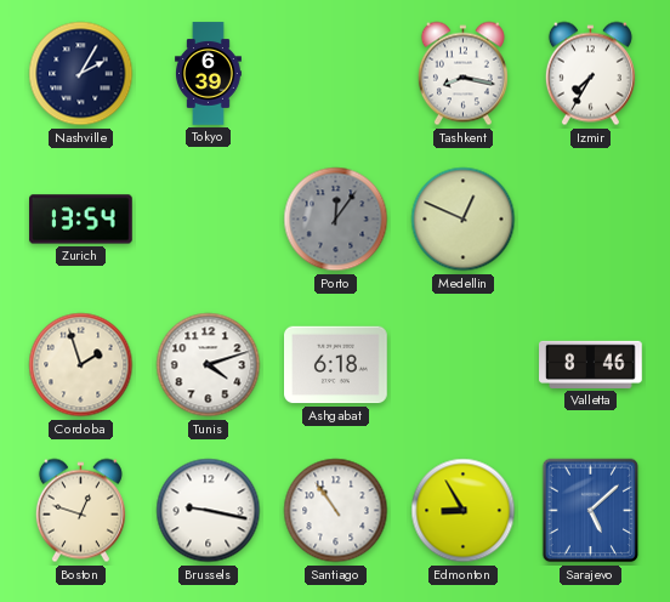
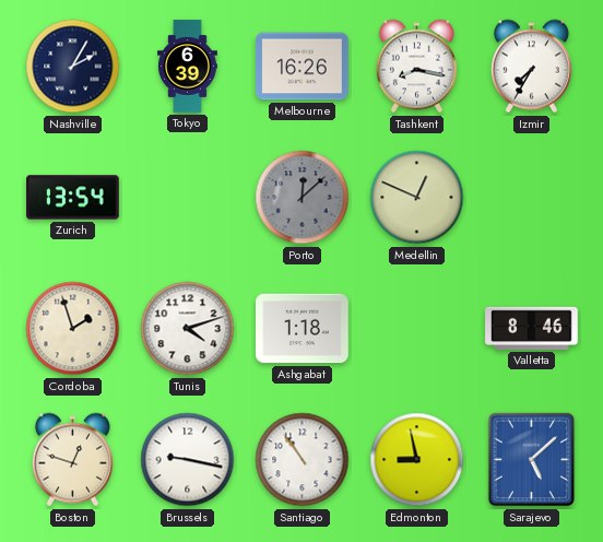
Melbourne: none -> 16:26 (303, 67)
Porto: 12:06 -> 12:08 (303, 198)
Ashgabat: 6:18 -> 1:18 (303, 329)
Edmonton: 8:55 -> 8:58 (417, 460)
